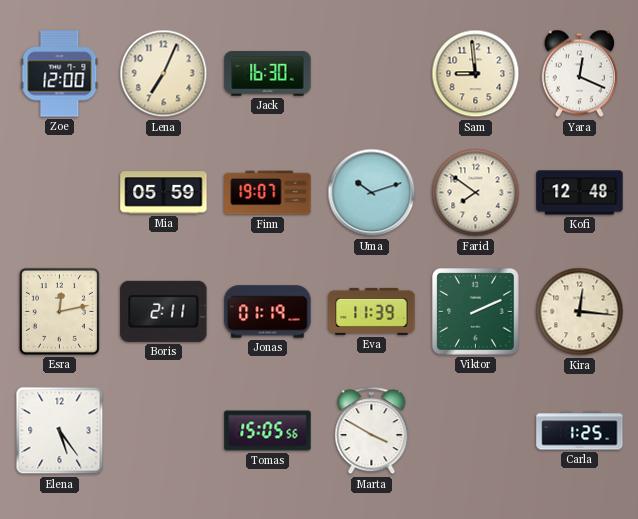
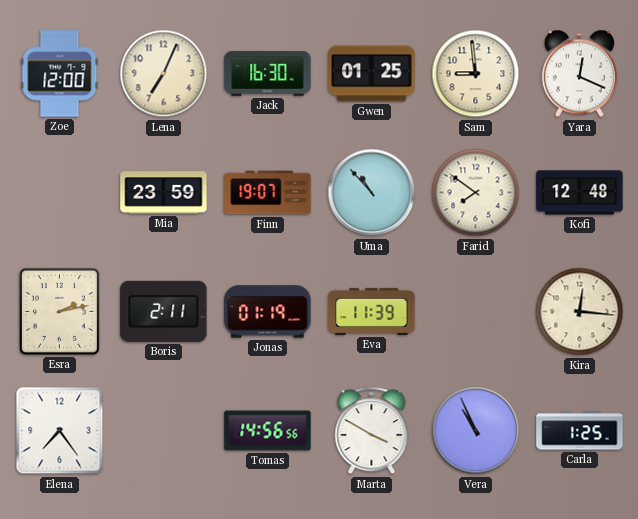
Gwen: none -> 01:25 (372, 74)
Mia: 05:59 -> 23:59 (164, 193)
Uma: 10:12 -> 10:53 (372, 193)
Esra: 12:13 -> 2:13 (59, 311)
Viktor: 2:11 -> none (476, 312)
Elena: 5:24 -> 7:24 (60, 431)
Tomas: 15:05 -> 14:56 (268, 431)
Vera: none -> 10:56 (476, 431)
